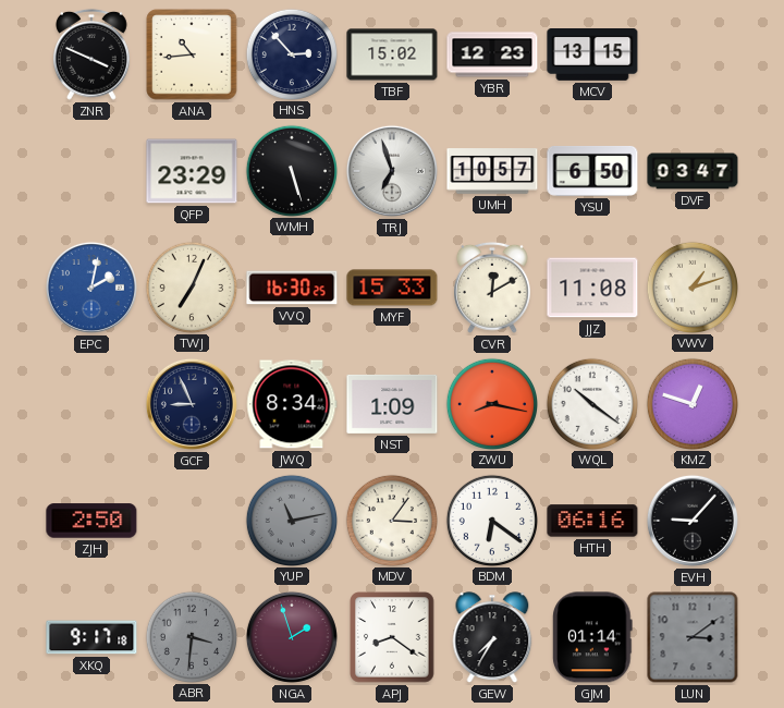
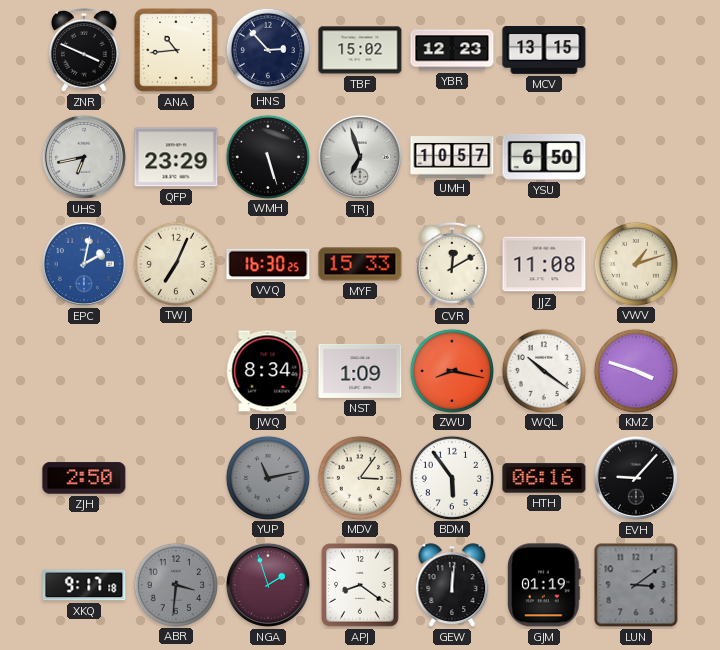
UHS: none -> 6:43 (84, 157)
DVF: 03:47 -> none (693, 171)
GCF: 8:56 -> none (192, 404)
KMZ: 12:48 -> 3:48 (635, 370)
BDM: 6:21 -> 5:54 (451, 477)
GEW: 7:35 -> 12:01 (452, 585)
GJM: 01:14 -> 01:19 (544, 585)
